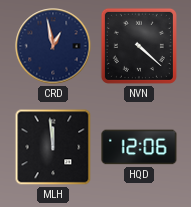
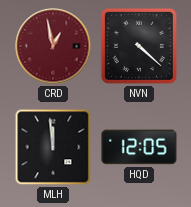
CRD dial: navy -> burgundy (53, 46)
HQD: 12:06 -> 12:05 (139, 147)
